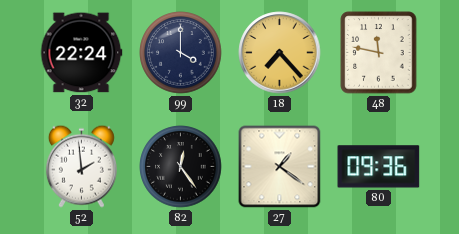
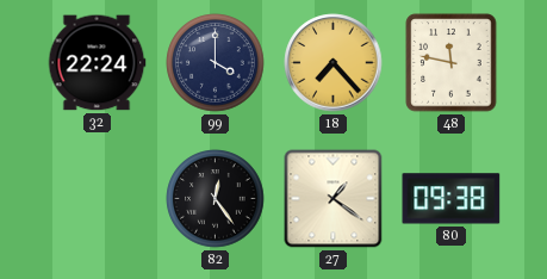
52: 1:59 -> none (81, 166)
80: 09:36 -> 09:38 (452, 199)
